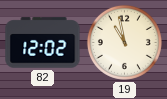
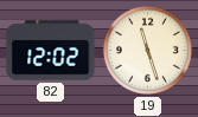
19: 10:58 -> 11:27 (147, 50)
